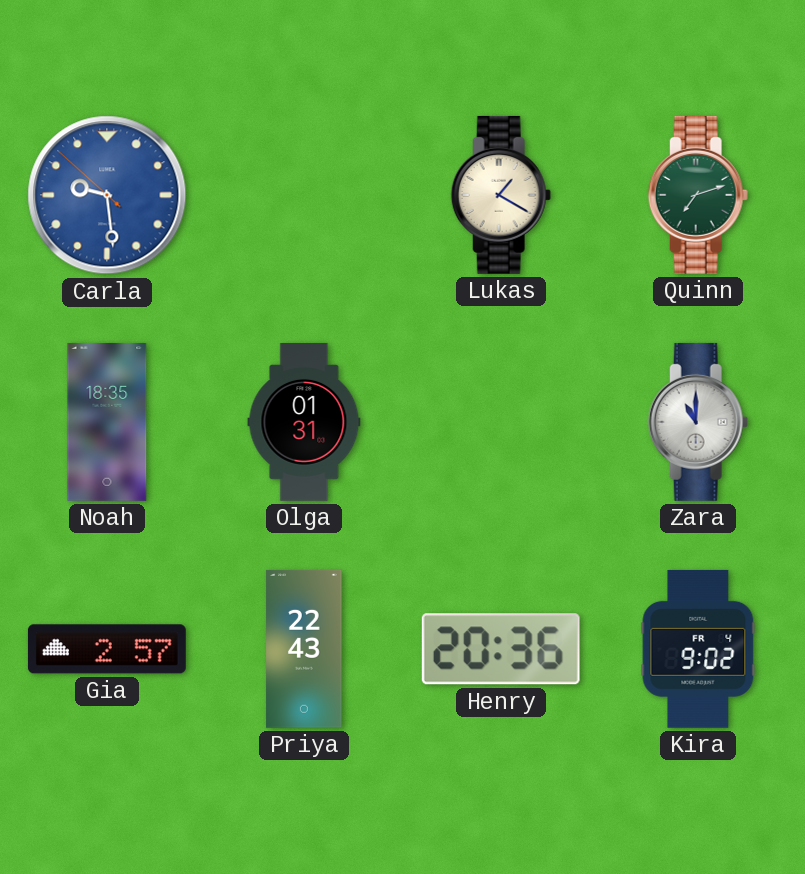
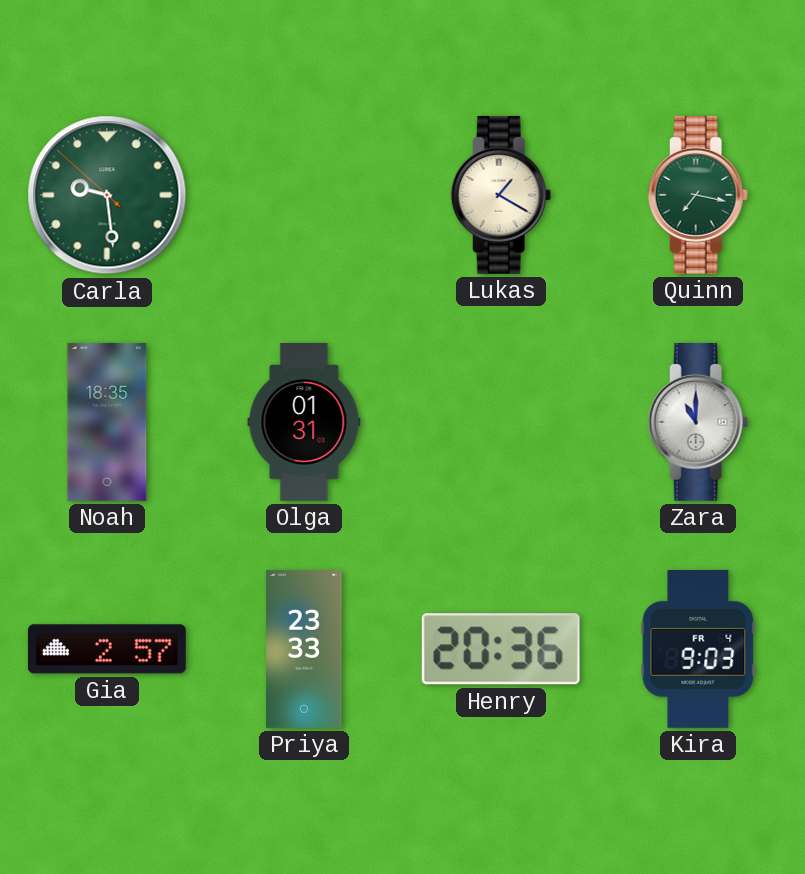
Carla dial: blue -> green (107, 195)
Quinn: 7:12 -> 7:17 (698, 195)
Priya: 22:43 -> 23:33 (304, 649)
Kira: 9:02 -> 9:03 (698, 649)
